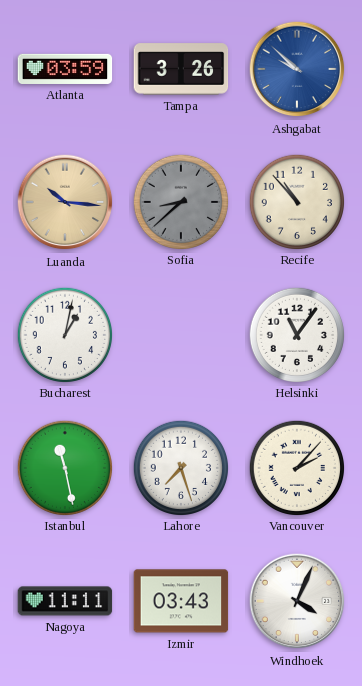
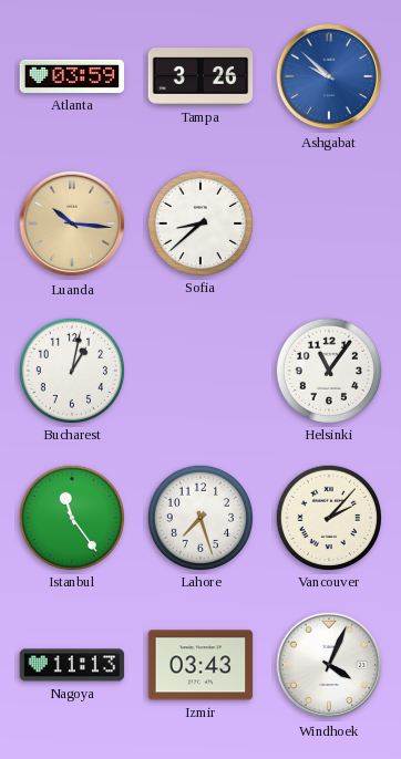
Sofia dial: grey -> white (199, 222)
Recife: 10:53 -> none (296, 201)
Istanbul: 11:28 -> 11:24 (71, 517)
Nagoya: 11:11 -> 11:13 (72, 665)
